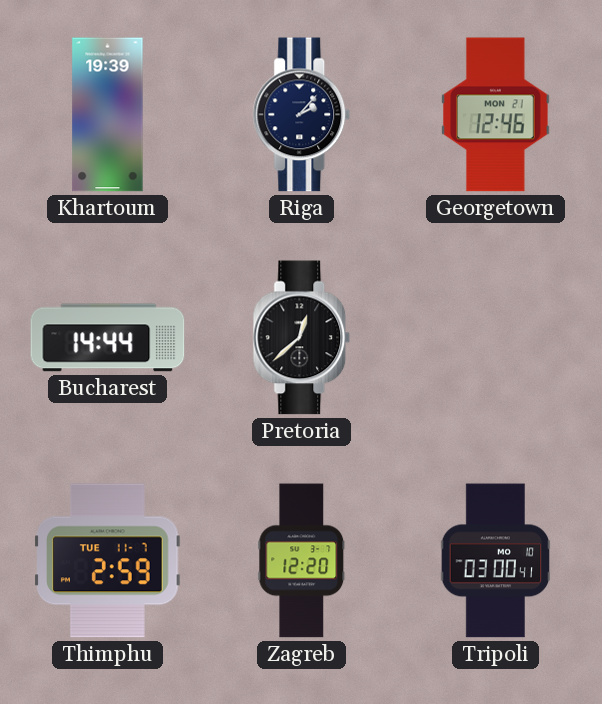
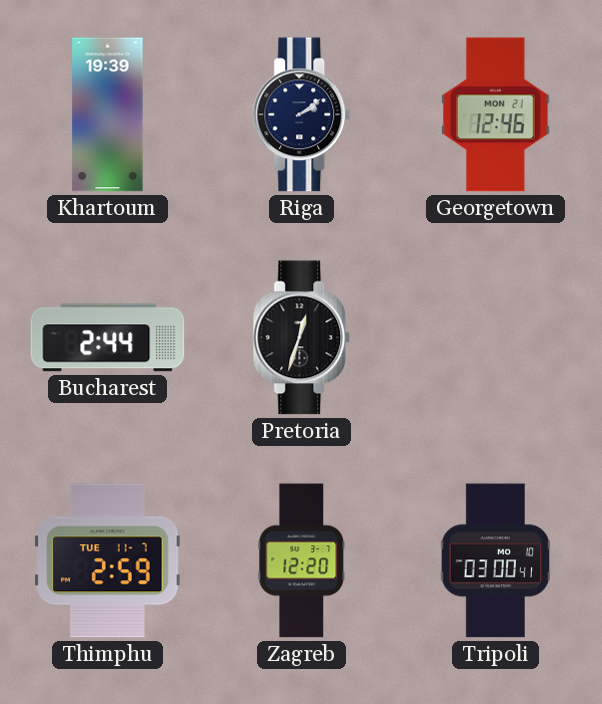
Riga: 2:07 -> 2:09 (302, 115)
Bucharest: 14:44 -> 2:44 (108, 338)
Pretoria: 12:38 -> 12:33 (302, 338)
